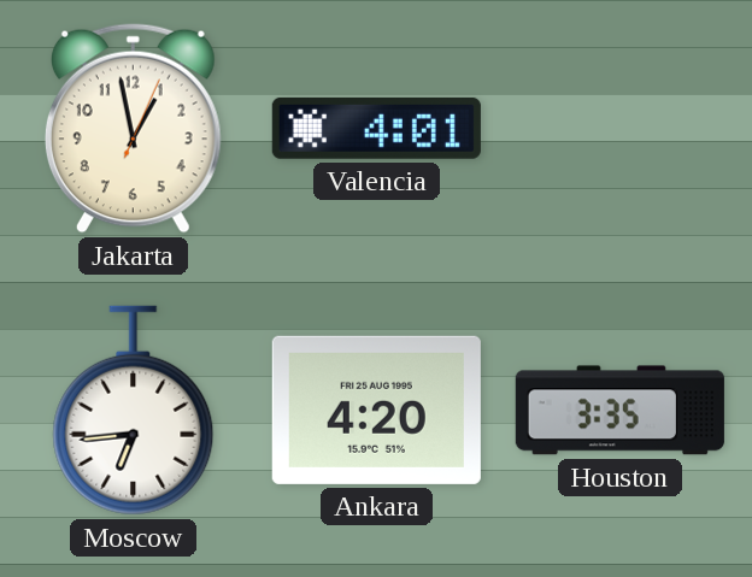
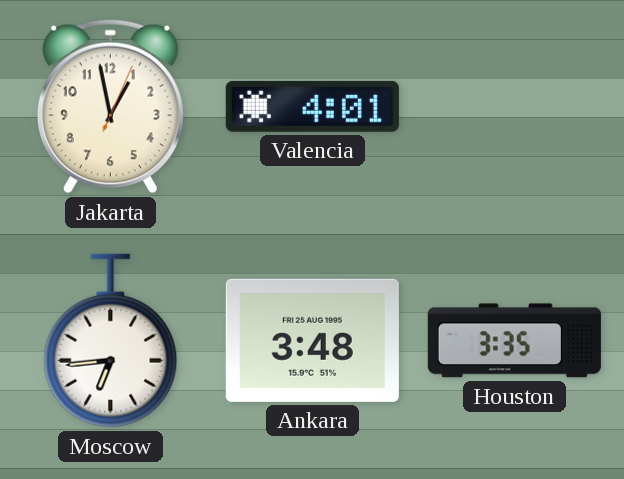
Ankara: 4:20 -> 3:48 (312, 340)
